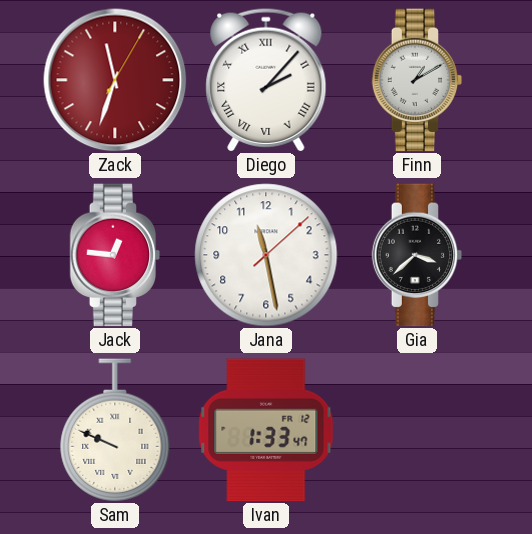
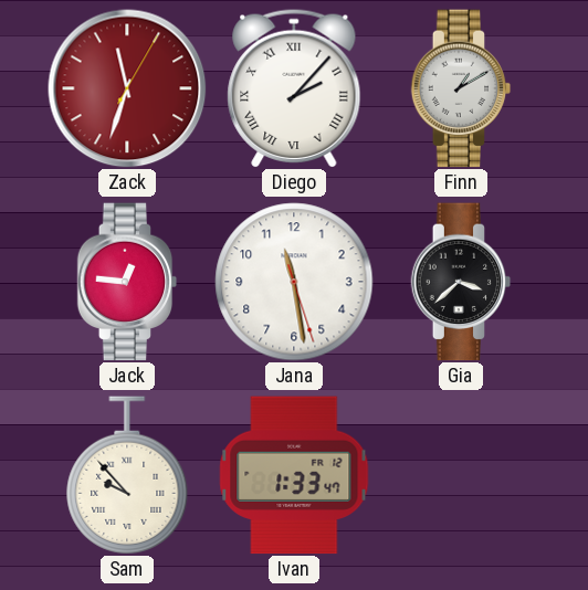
Jana: 11:28:08 -> 11:28:27 (294, 282)
Sam: 9:49 -> 9:53 (127, 475)
